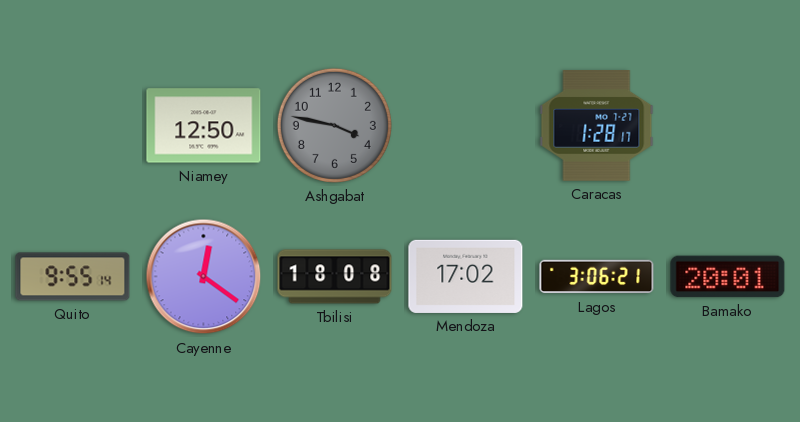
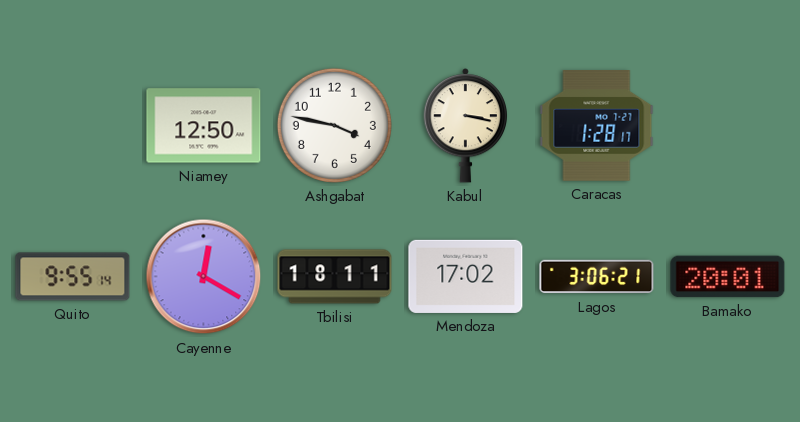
Ashgabat dial: grey -> white (334, 125)
Kabul: none -> 3:17 (466, 126)
Cayenne: 12:21 -> 12:20 (204, 277)
Tbilisi: 18:08 -> 18:11 (335, 277)
